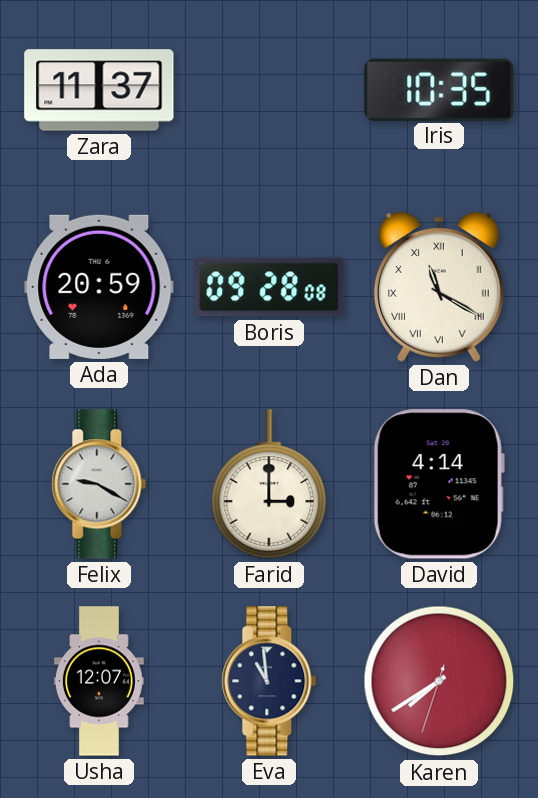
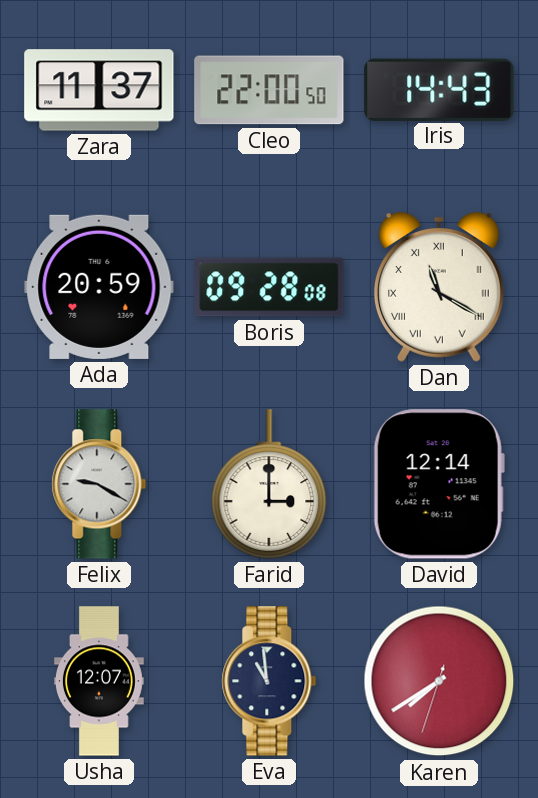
Cleo: none -> 22:00 (269, 90)
Iris: 10:35 -> 14:43 (439, 89)
David: 4:14 -> 12:14 (439, 484)
